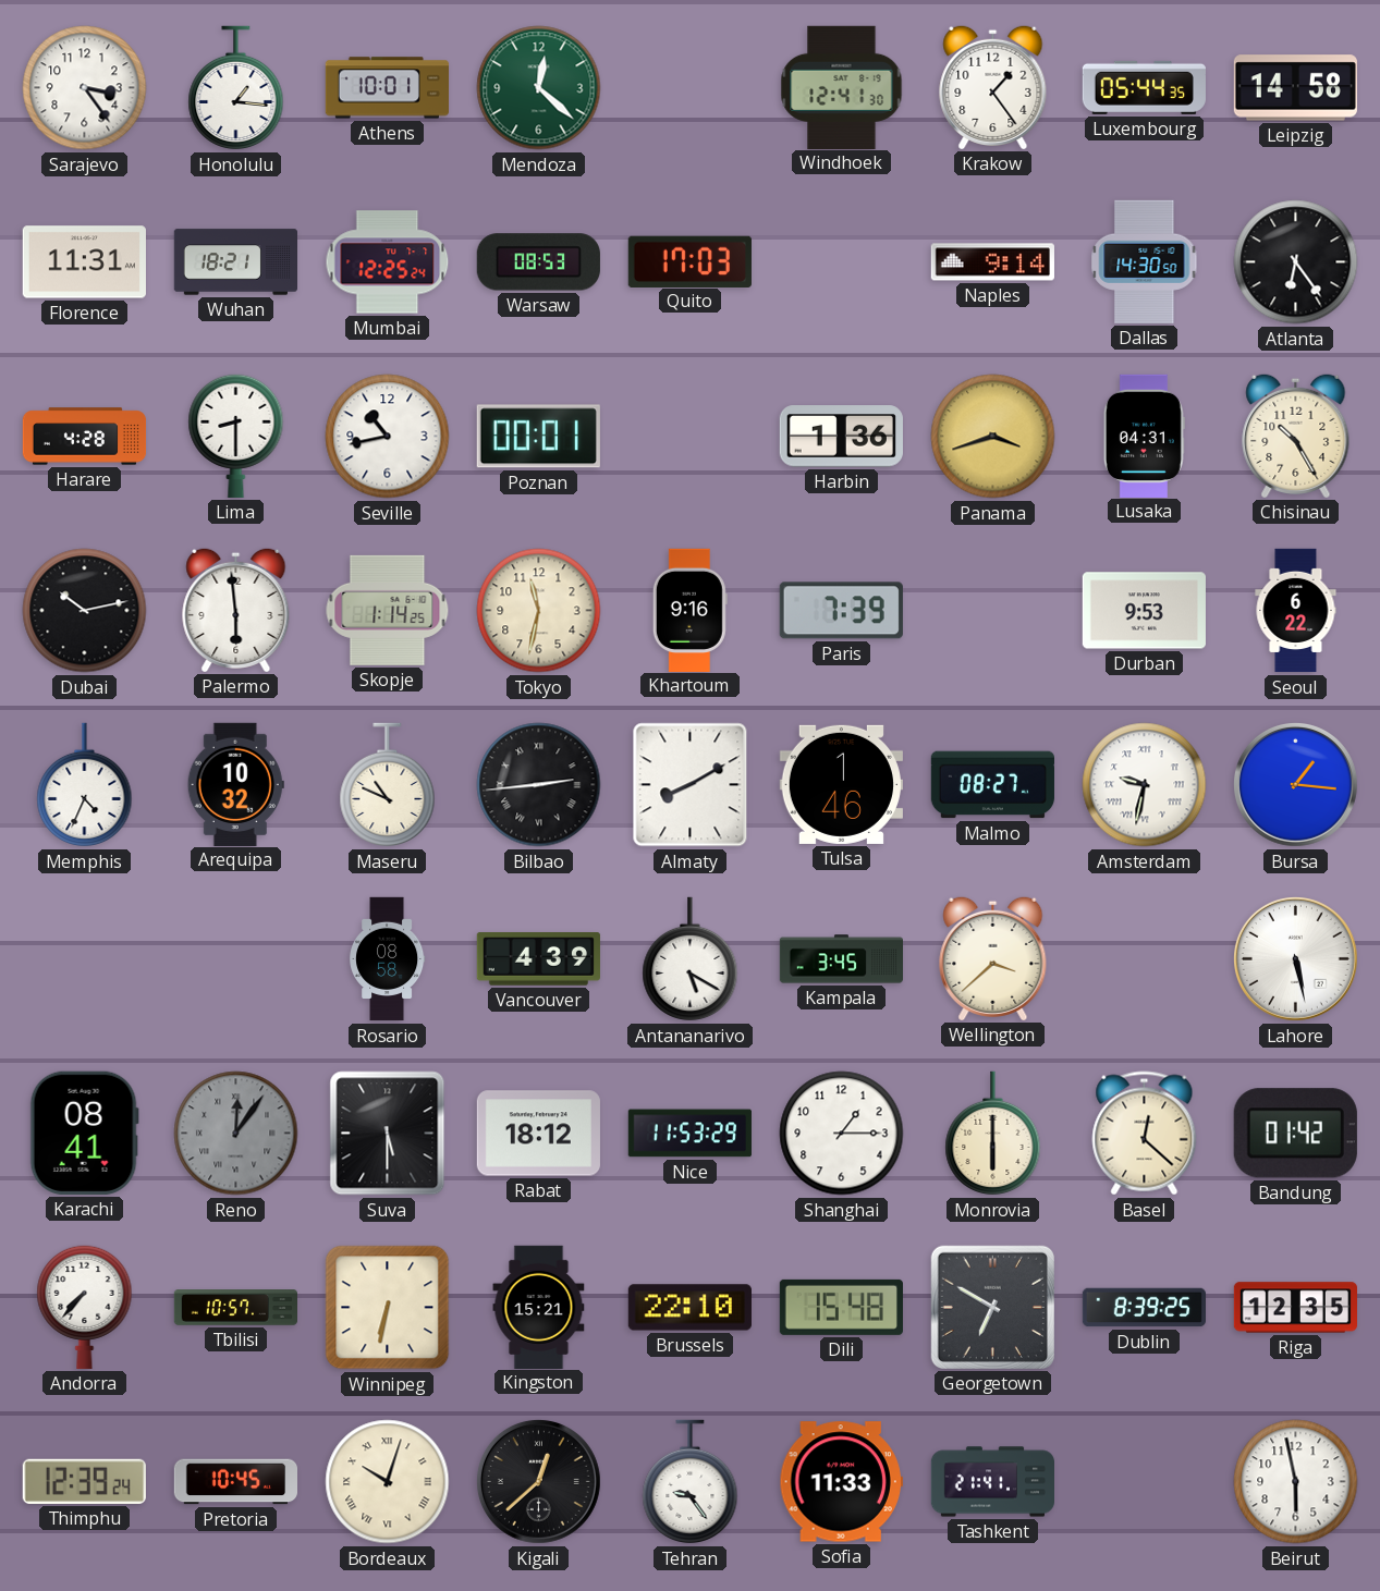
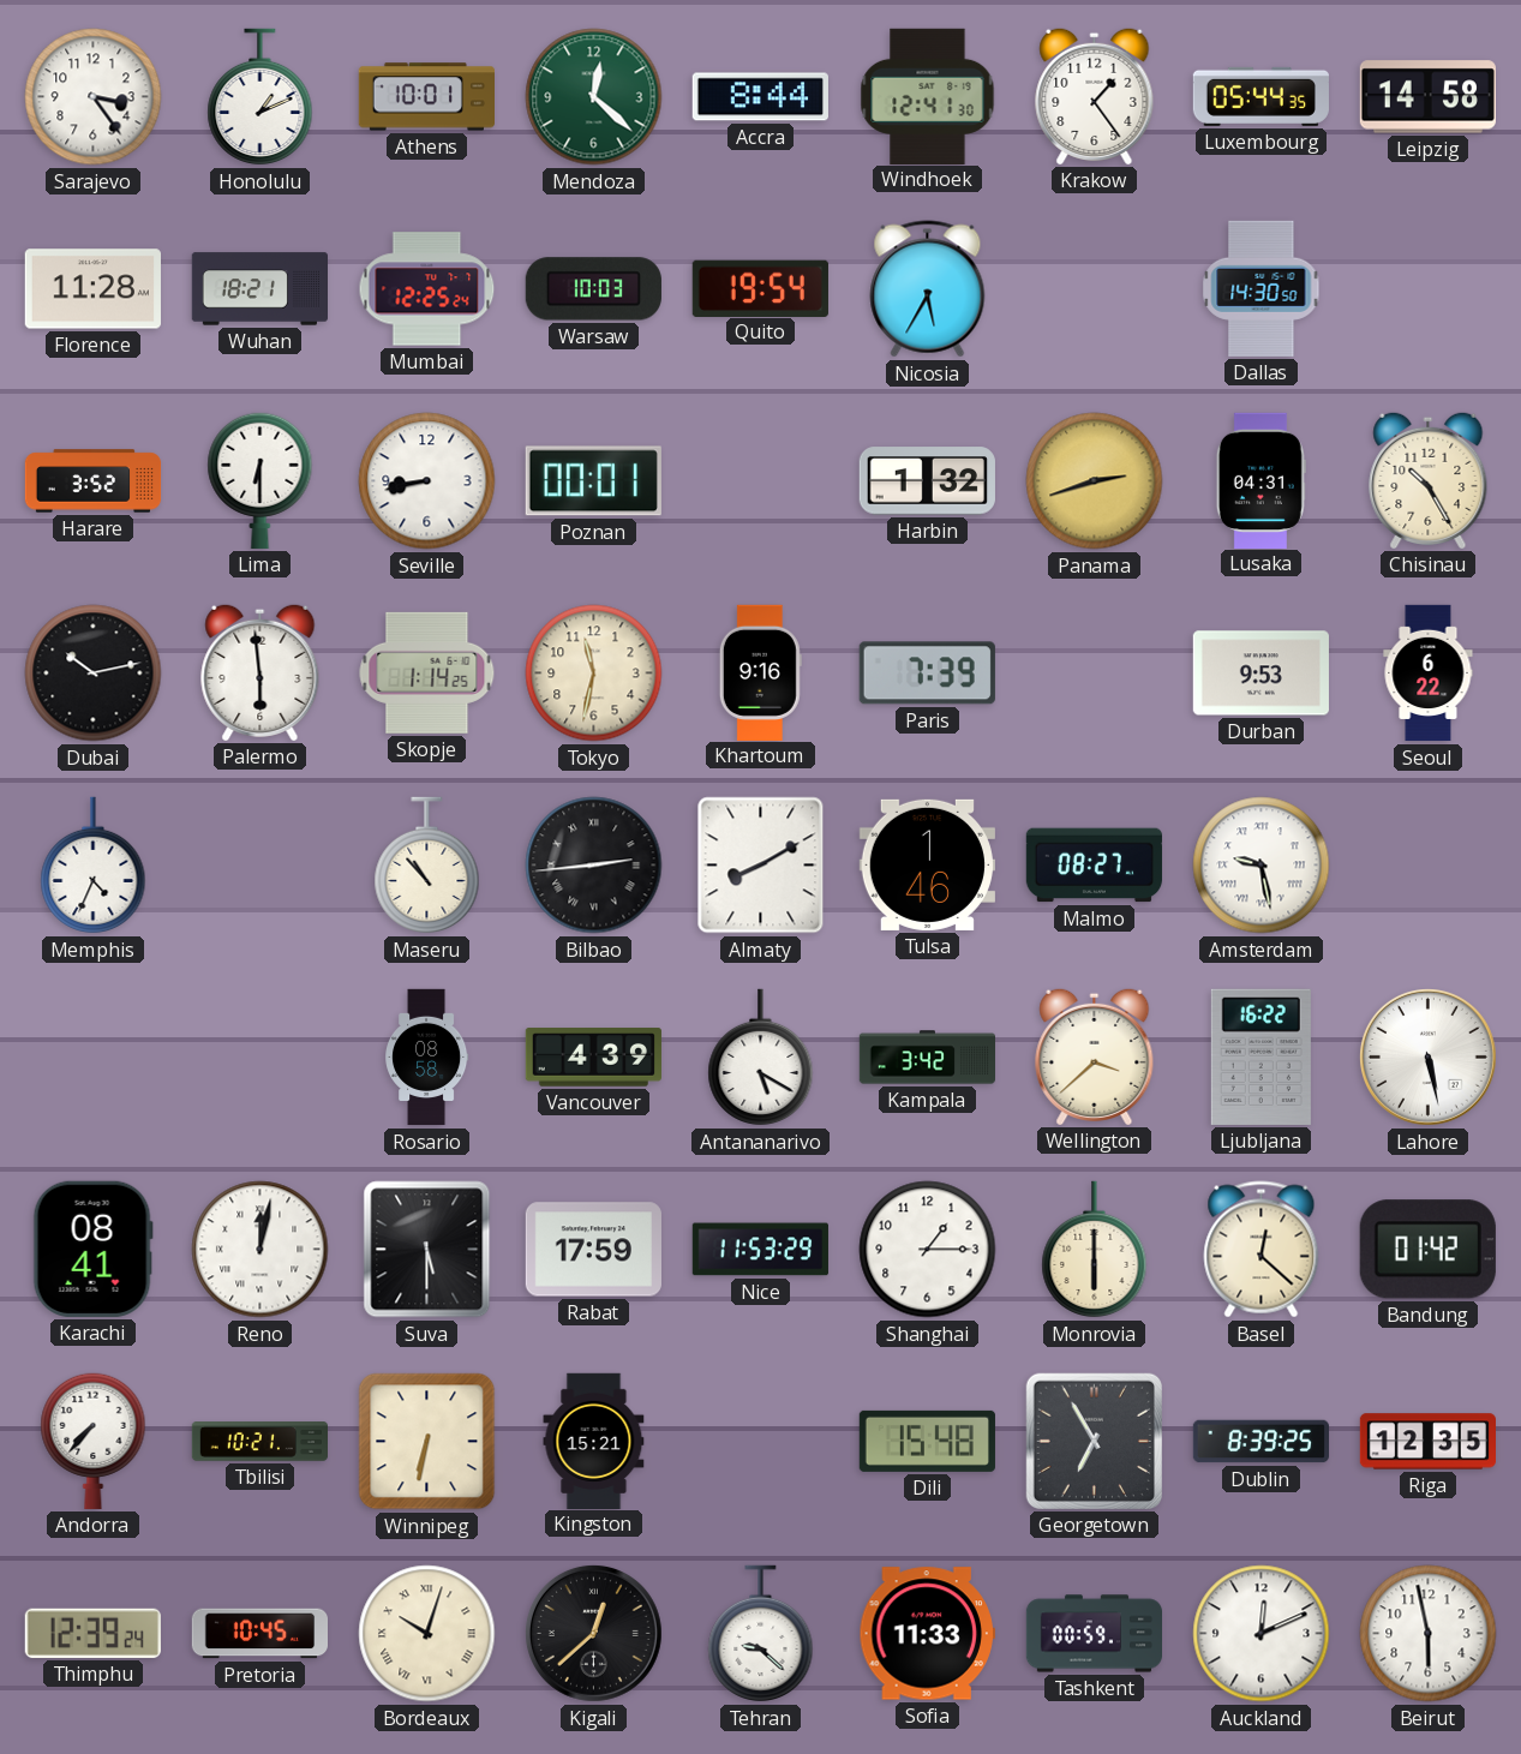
Honolulu: 1:16 -> 1:11 (261, 97)
Accra: none -> 8:44 (760, 97)
Florence: 11:31 -> 11:28 (92, 289)
Warsaw: 08:53 -> 10:03 (593, 289)
Quito: 17:03 -> 19:54 (760, 288)
Nicosia: none -> 5:35 (928, 289)
Naples: 9:14 -> none (992, 262)
Atlanta: 6:24 -> none (1296, 262)
Harare: 4:28 -> 3:52 (94, 481)
Lima: 8:30 -> 6:30 (261, 480)
Seville: 10:43 -> 8:43 (427, 481)
Harbin: 1:36 -> 1:32 (927, 481)
Panama: 3:42 -> 2:42 (1095, 481)
Arequipa: 10:32 -> none (235, 784)
Maseru: 10:49 -> 10:53 (427, 866)
Amsterdam: 9:32 -> 9:28 (1262, 866)
Bursa: 1:16 -> none (1295, 784)
Kampala: 3:45 -> 3:42 (928, 1058)
Ljubljana: none -> 16:22 (1260, 1056)
Reno: 12:06 -> 12:02 (261, 1250)
Reno dial: grey -> white (261, 1250)
Rabat: 18:12 -> 17:59 (593, 1250)
Tbilisi: 10:57 -> 10:21 (259, 1442)
Brussels: 22:10 -> none (689, 1308)
Georgetown: 6:50 -> 6:55 (1094, 1441)
Tehran: 9:24 -> 9:22 (761, 1634)
Tashkent: 21:41 -> 00:59 (1095, 1634)
Auckland: none -> 12:11 (1262, 1634)
